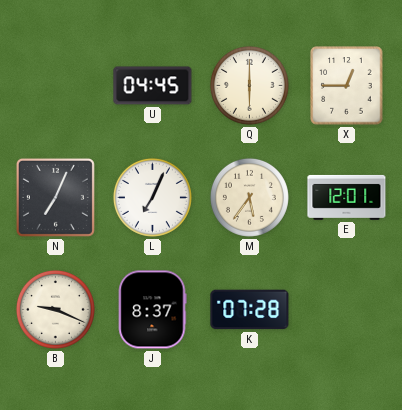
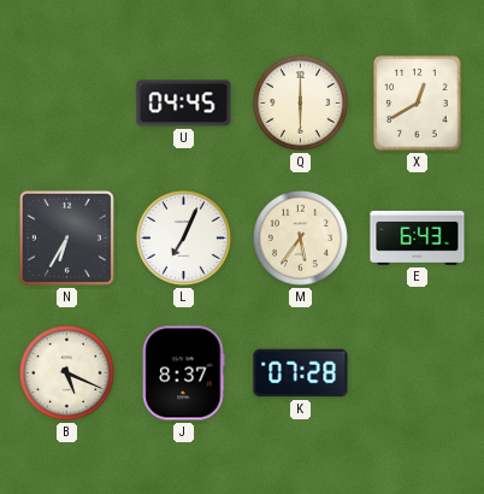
X: 12:45 -> 12:40 (418, 104)
N: 7:04 -> 6:35 (66, 237)
E: 12:01 -> 6:43 (418, 237)
B: 9:19 -> 5:19 (66, 372)
